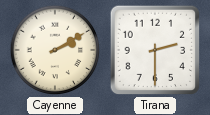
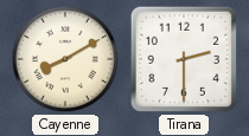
Cayenne: 2:10 -> 8:10 (65, 59)
